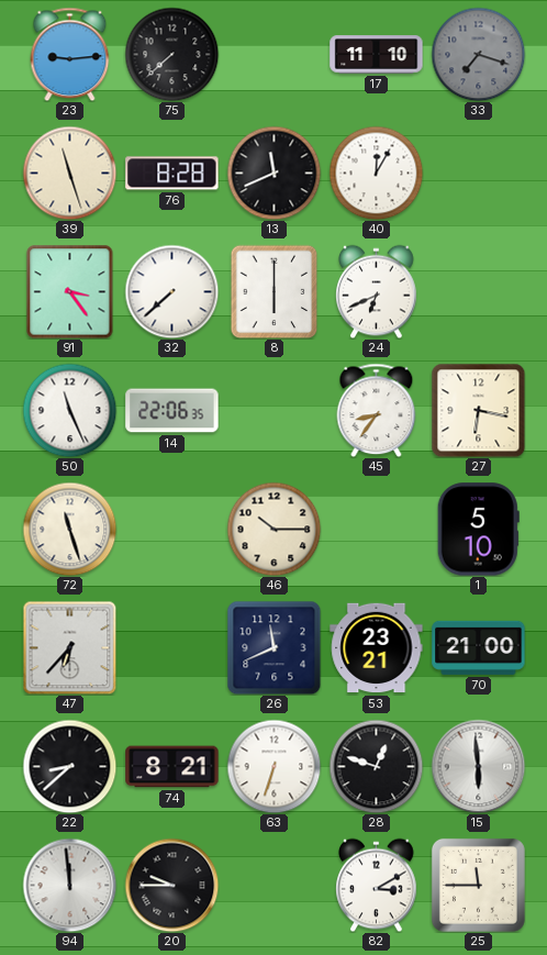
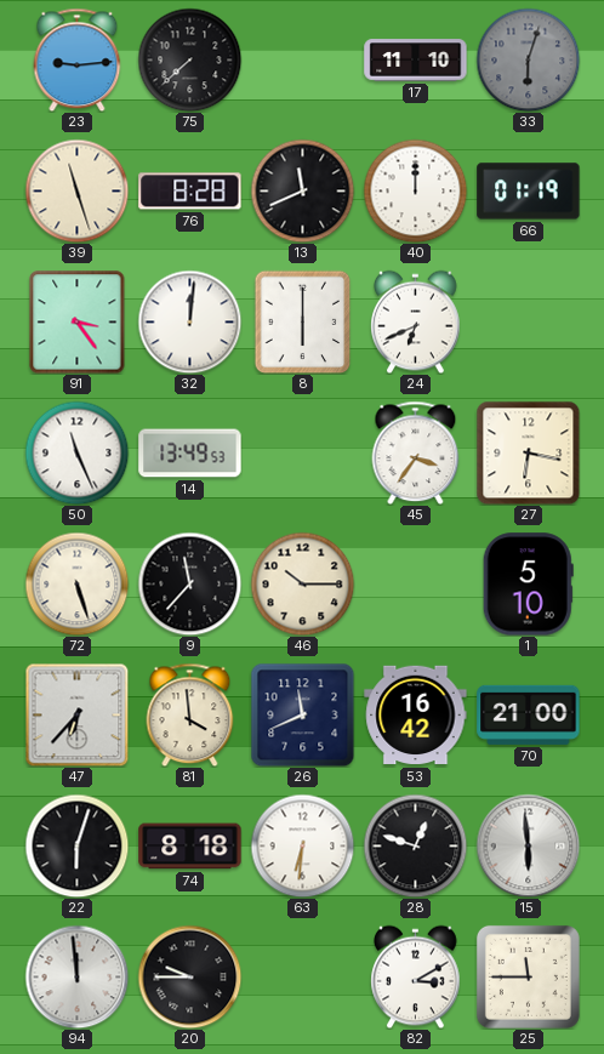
33: 7:18 -> 6:03 (528, 59)
40: 12:05 -> 12:00 (415, 190)
66: none -> 01:19 (529, 192)
32: 7:38 -> 12:01 (189, 321)
14: 22:06 -> 13:49 (190, 454)
45: 8:36 -> 3:36 (416, 452)
72: 11:27 -> 5:27 (76, 583)
9: none -> 11:37 (189, 583)
81: none -> 3:59 (190, 714)
53: 23:21 -> 16:42 (416, 716)
22: 8:38 -> 6:03 (76, 845)
74: 8:21 -> 8:18 (190, 847)
63: 6:33 -> 6:31 (302, 845)
